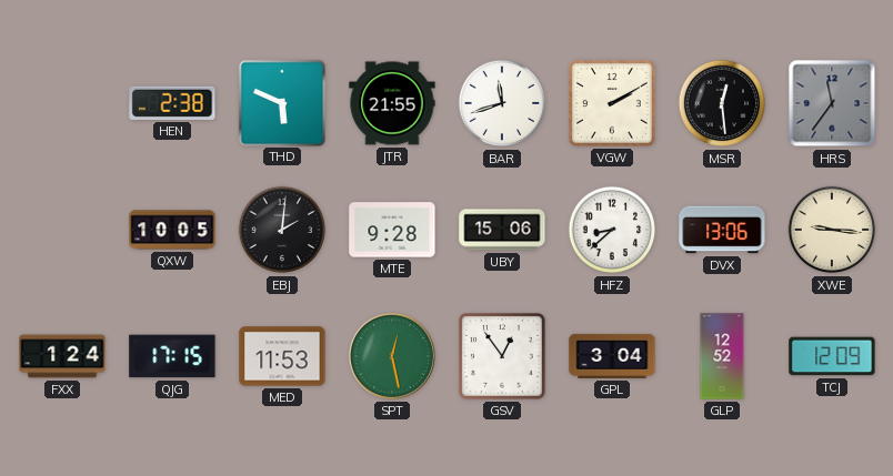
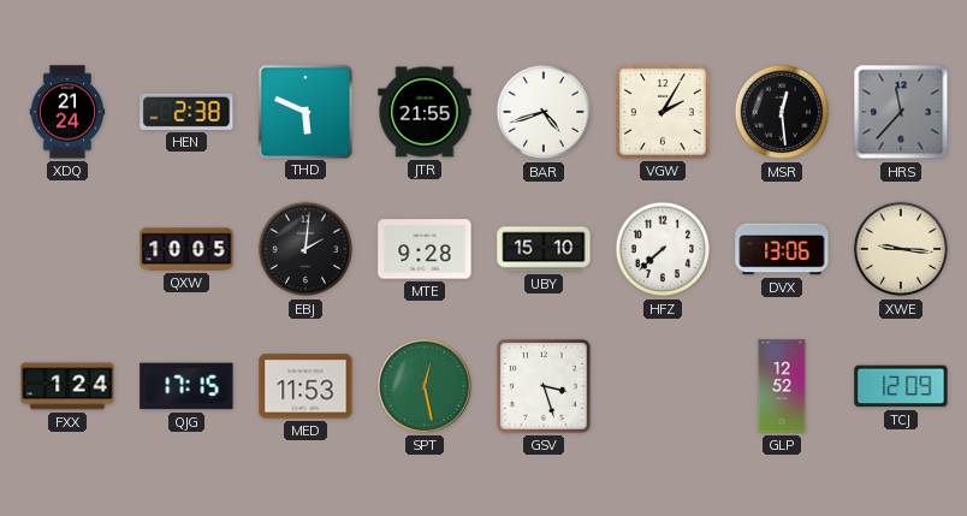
XDQ: none -> 21:24 (67, 112)
BAR: 11:42 -> 4:42 (544, 112)
VGW: 2:10 -> 2:05 (664, 113)
HRS: 11:36 -> 11:37 (901, 112)
UBY: 15:06 -> 15:10 (544, 249)
HFZ: 8:38 -> 7:38 (663, 249)
GSV: 12:54 -> 3:27 (545, 387)
GPL: 3:04 -> none (612, 356)
